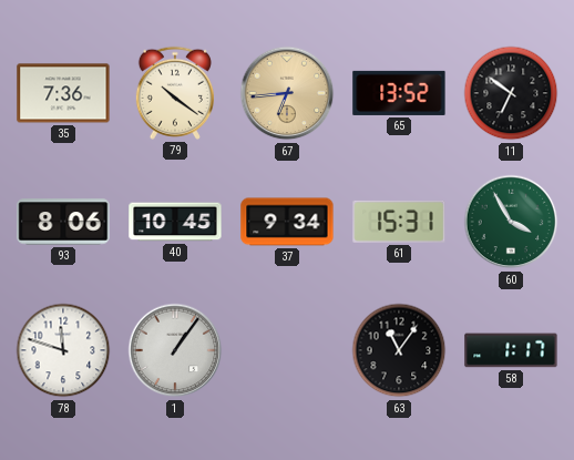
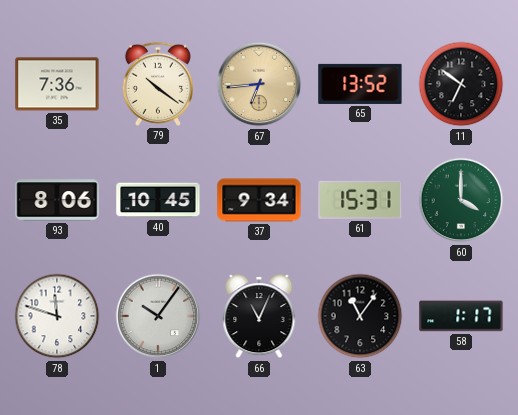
60: 3:55 -> 4:00 (461, 200)
1: 1:06 -> 10:06 (158, 316)
66: none -> 11:04 (259, 317)
